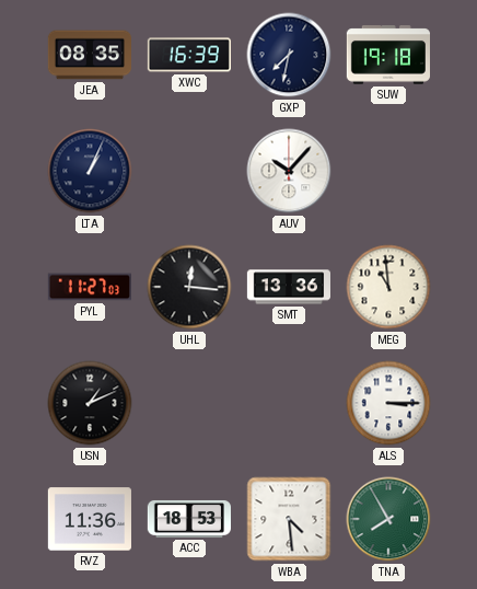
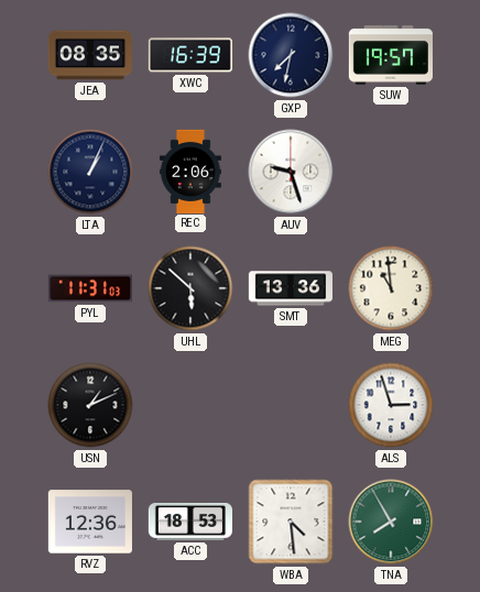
SUW: 19:18 -> 19:57 (390, 55)
REC: none -> 2:06 (190, 171)
AUV: 10:07 -> 9:27 (291, 172)
PYL: 11:27 -> 11:31 (89, 288)
UHL: 12:16 -> 5:52 (190, 288)
ALS: 3:15 -> 2:57 (391, 405)
RVZ: 11:36 -> 12:36 (90, 522)
